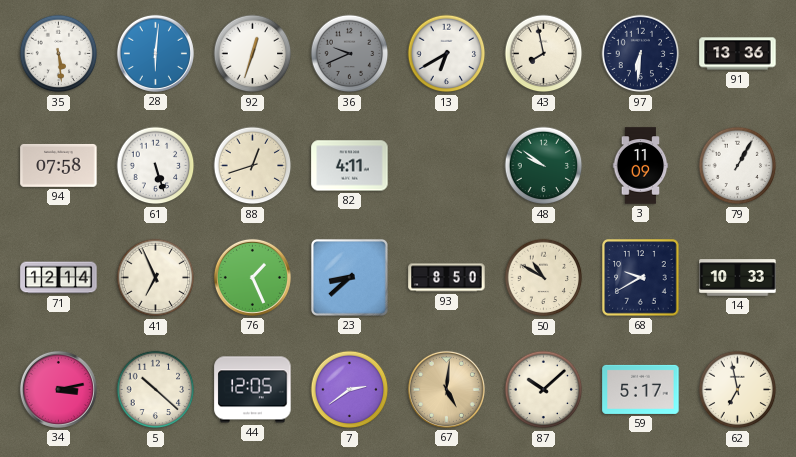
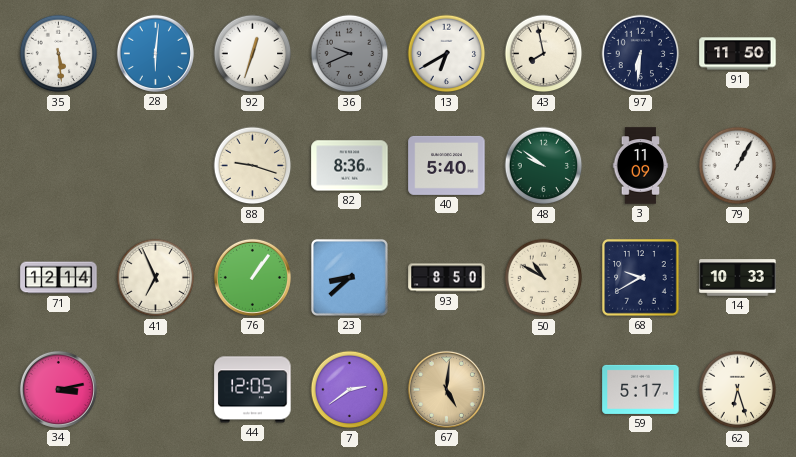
91: 13:36 -> 11:50 (738, 54)
94: 07:58 -> none (59, 165)
61: 5:27 -> none (156, 166)
88: 12:42 -> 9:18 (253, 166)
82: 4:11 -> 8:36 (350, 166)
40: none -> 5:40 (447, 165)
76: 1:26 -> 1:06 (252, 277)
5: 10:22 -> none (156, 390)
87: 10:08 -> none (544, 390)
62: 6:58 -> 6:27 (738, 390)
